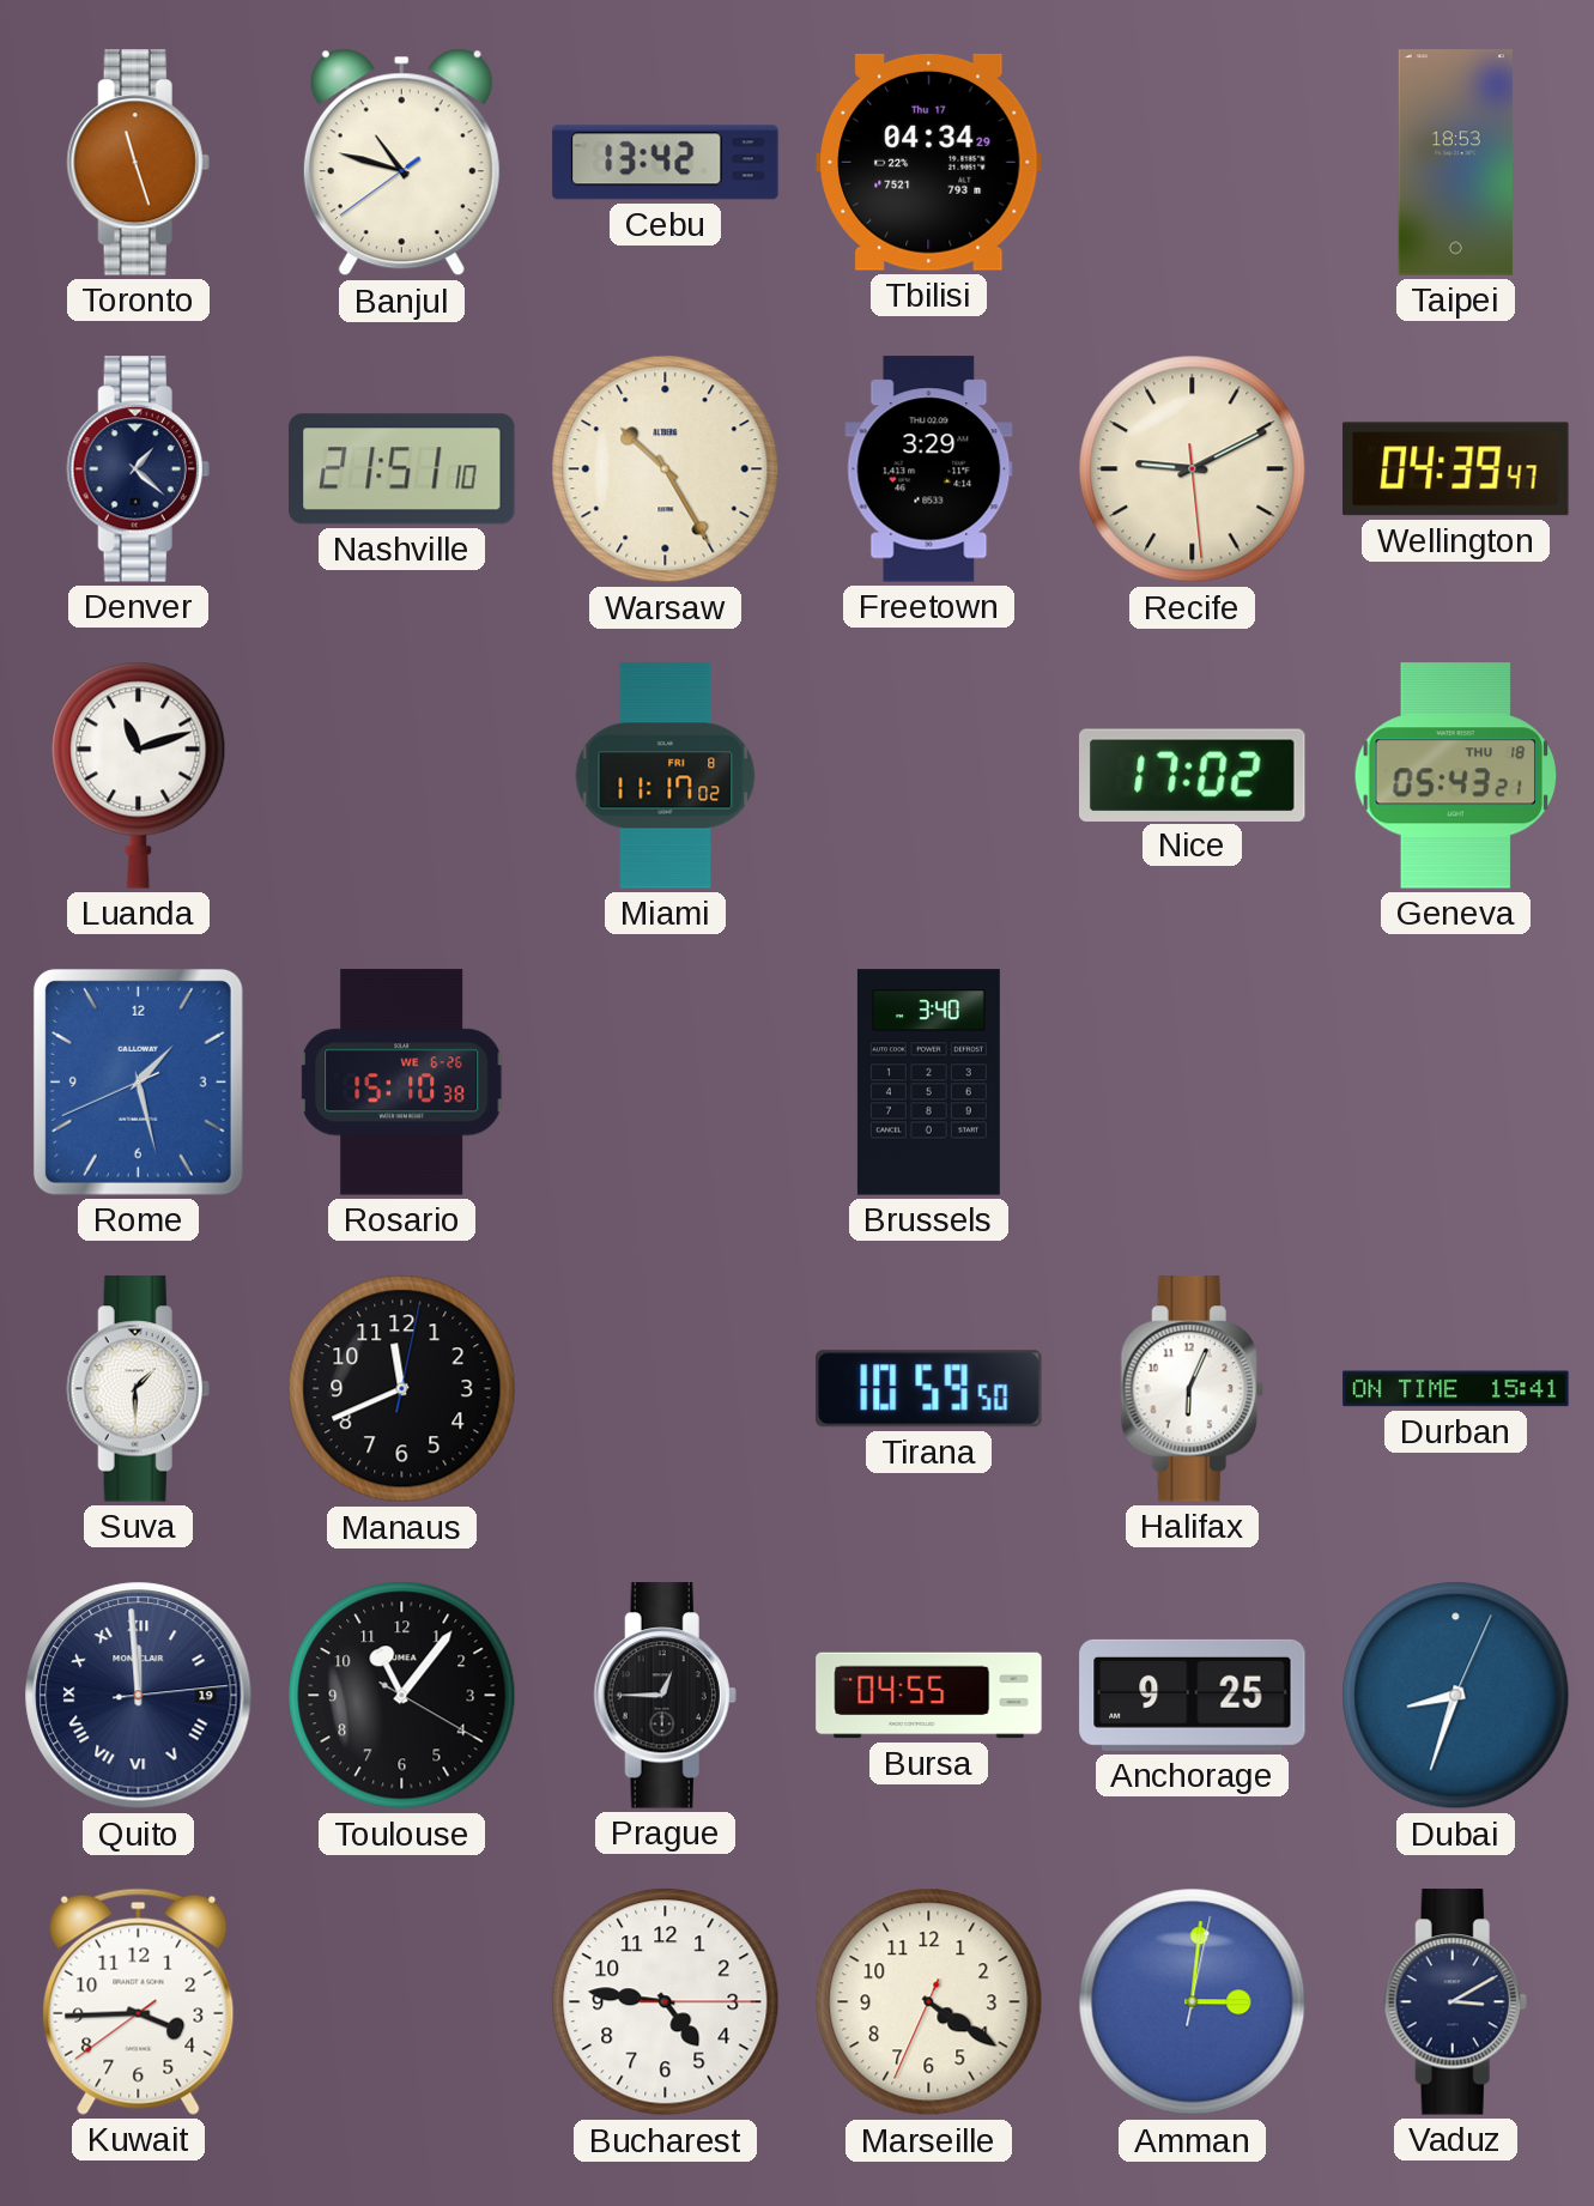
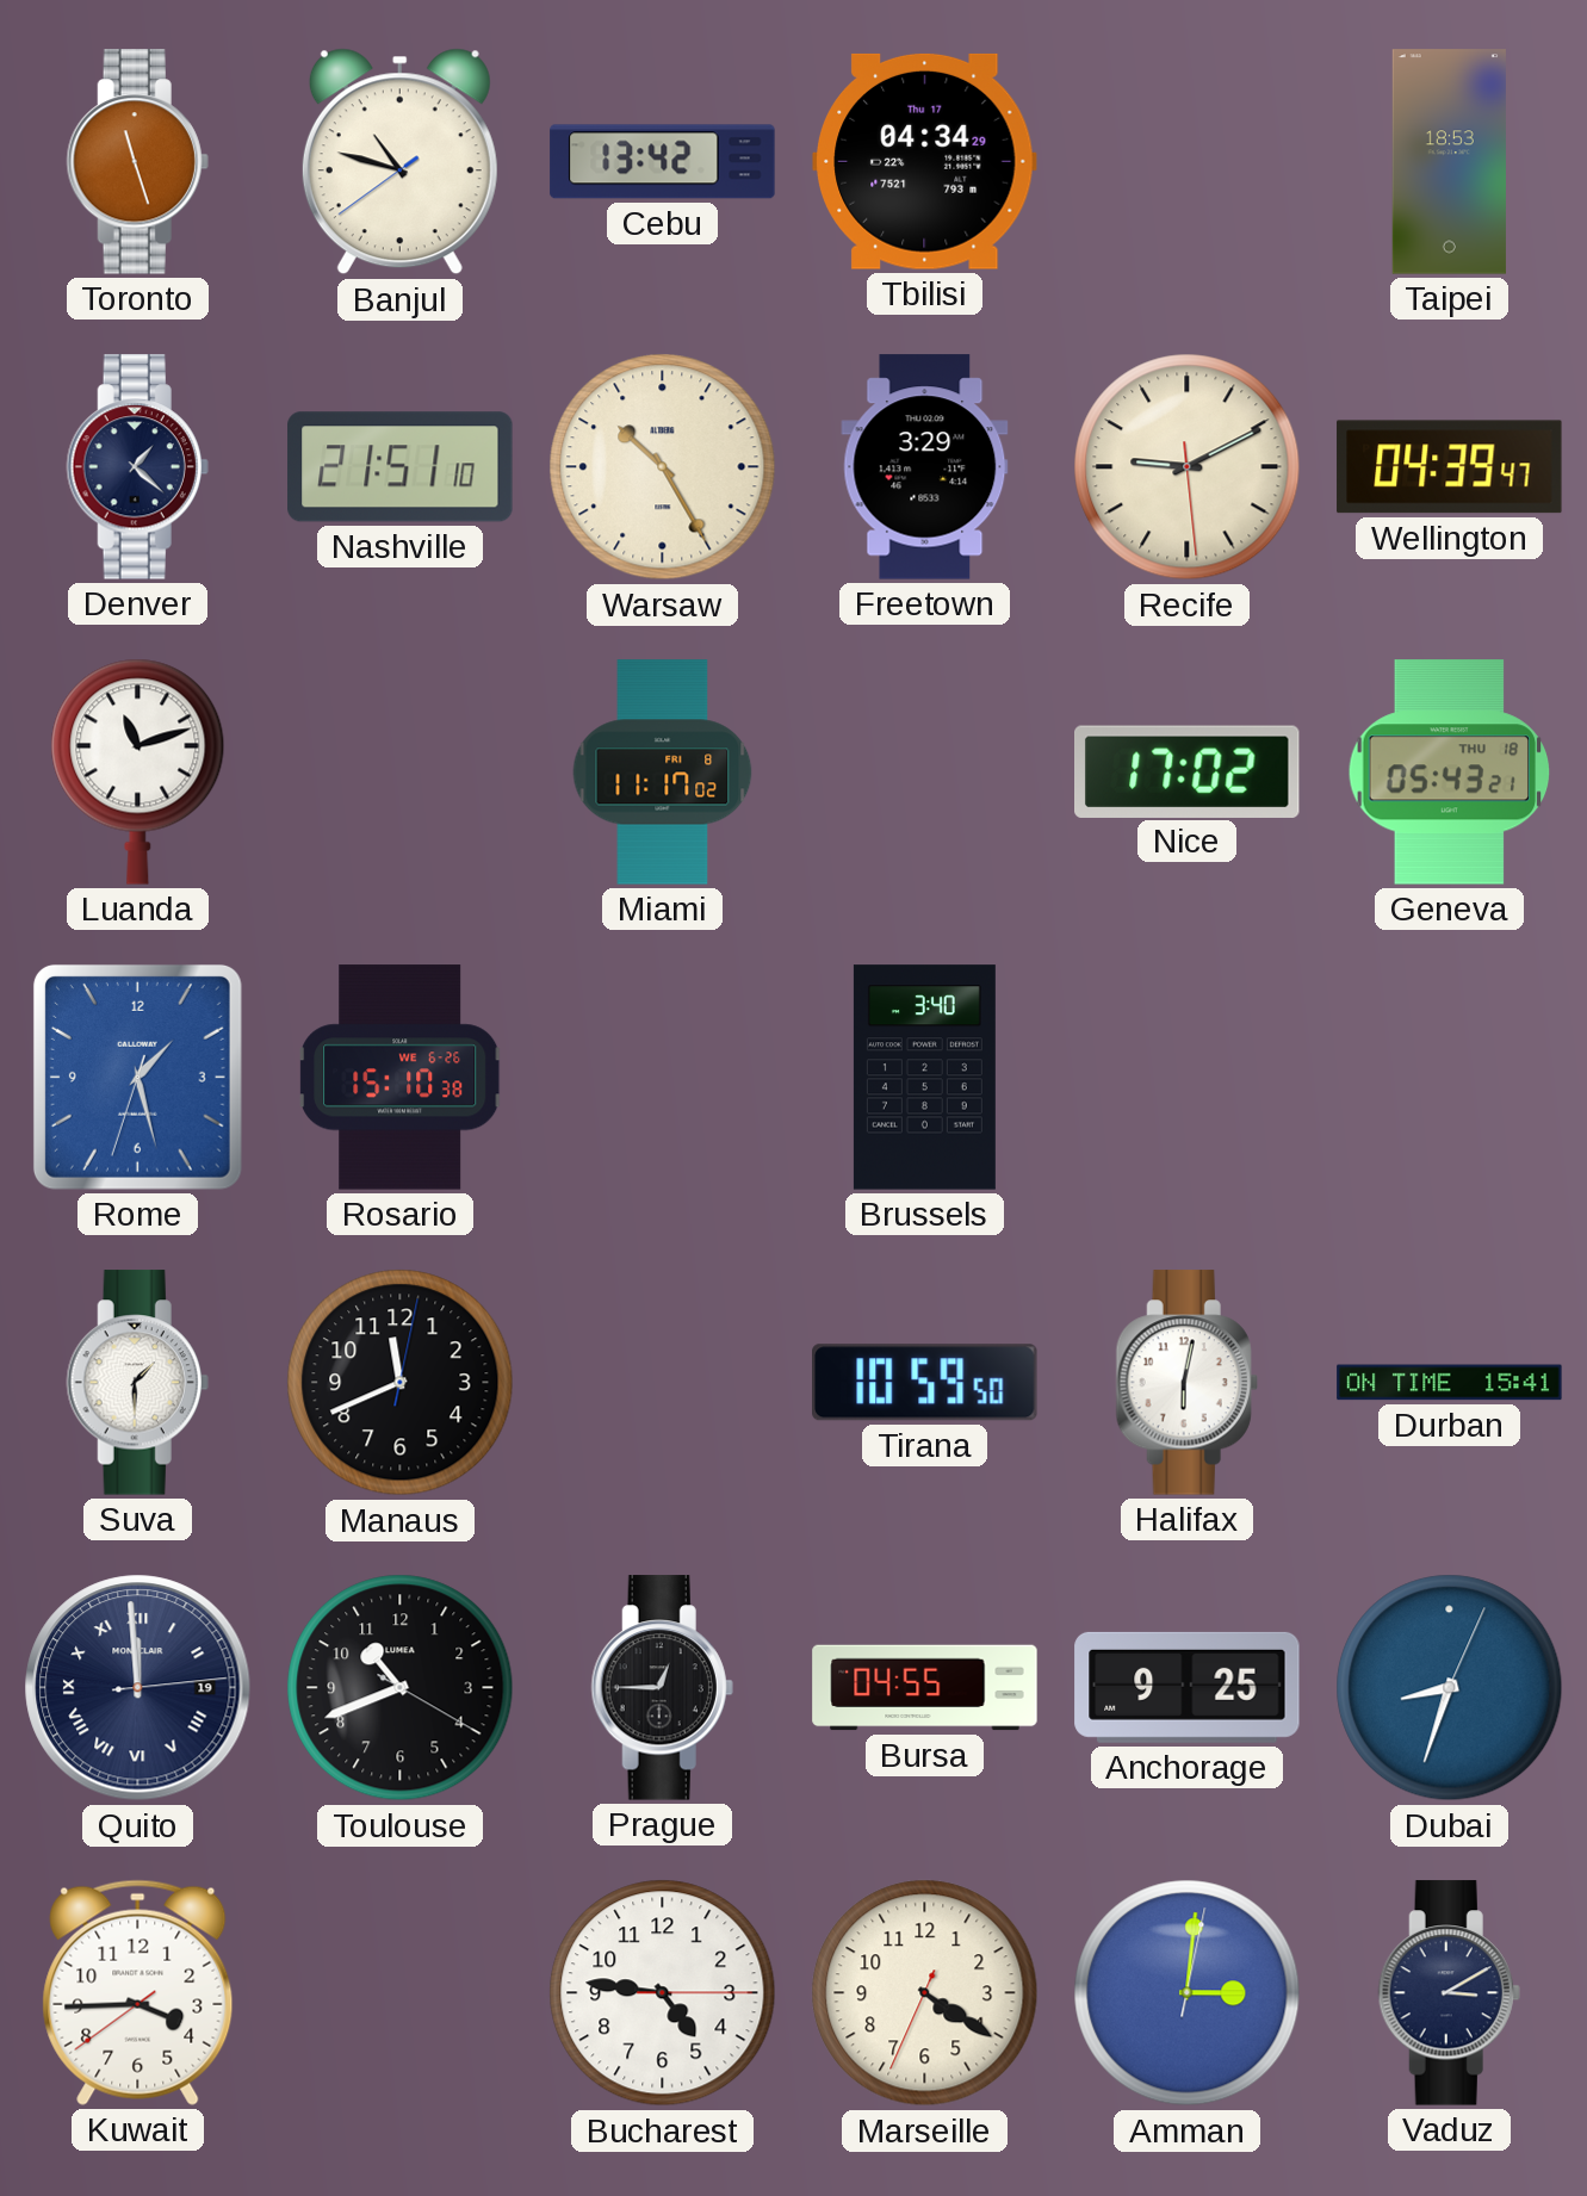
Rome: 1:27:41 -> 1:27:33 (137, 1077)
Halifax: 6:04 -> 6:02 (1186, 1383)
Toulouse: 11:06 -> 10:41 (401, 1688)
